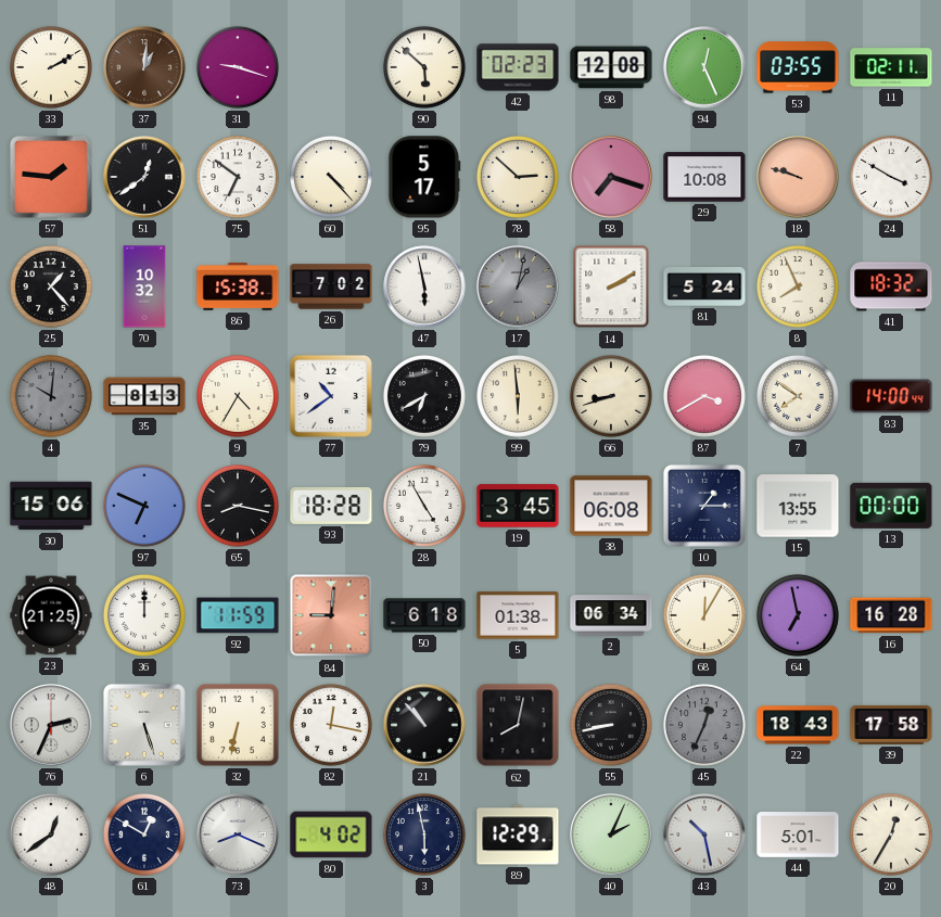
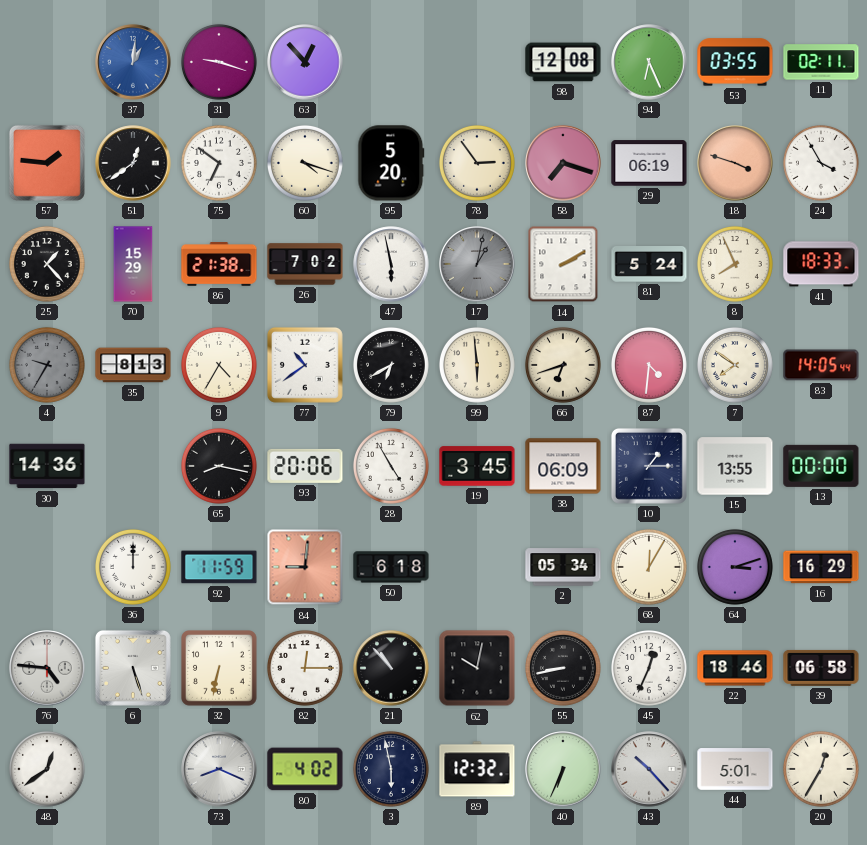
33: 2:10 -> none (51, 67)
37 dial: brown -> blue (133, 62)
63: none -> 12:53 (305, 62)
90: 5:52 -> none (424, 67)
42: 02:23 -> none (518, 67)
94: 12:26 -> 6:26 (649, 62)
60: 4:23 -> 4:18 (305, 163)
95: 5:17 -> 5:20 (391, 163)
78: 2:52 -> 2:54 (477, 163)
29: 10:08 -> 06:19 (649, 163)
18: 9:48 -> 3:48 (735, 163)
24: 3:50 -> 3:55 (821, 163)
70: 10:32 -> 15:29 (133, 264)
86: 15:38 -> 21:38 (219, 264)
41: 18:32 -> 18:33 (821, 264)
4: 10:01 -> 9:35 (47, 365)
66: 8:42 -> 6:42 (563, 365)
87: 3:40 -> 4:31 (649, 365)
83: 14:00 -> 14:05 (821, 365)
30: 15:06 -> 14:36 (47, 466)
97: 6:49 -> none (144, 506)
93: 18:28 -> 20:06 (305, 466)
38: 06:08 -> 06:09 (563, 466)
23: 21:25 -> none (51, 615)
5: 01:38 -> none (518, 615)
2: 06:34 -> 05:34 (563, 567)
64: 6:58 -> 3:12 (735, 567)
16: 16:28 -> 16:29 (821, 567)
76: 2:34 -> 4:46 (47, 668)
82: 12:17 -> 12:15 (305, 668)
62: 8:02 -> 10:02 (477, 668)
45 dial: grey -> white (649, 668)
22: 18:43 -> 18:46 (735, 668)
39: 17:58 -> 06:58 (821, 668)
61: 12:50 -> none (144, 835)
89: 12:29 -> 12:32 (477, 769)
40: 2:04 -> 6:34 (563, 769)
43: 10:28 -> 10:23 (649, 769)
